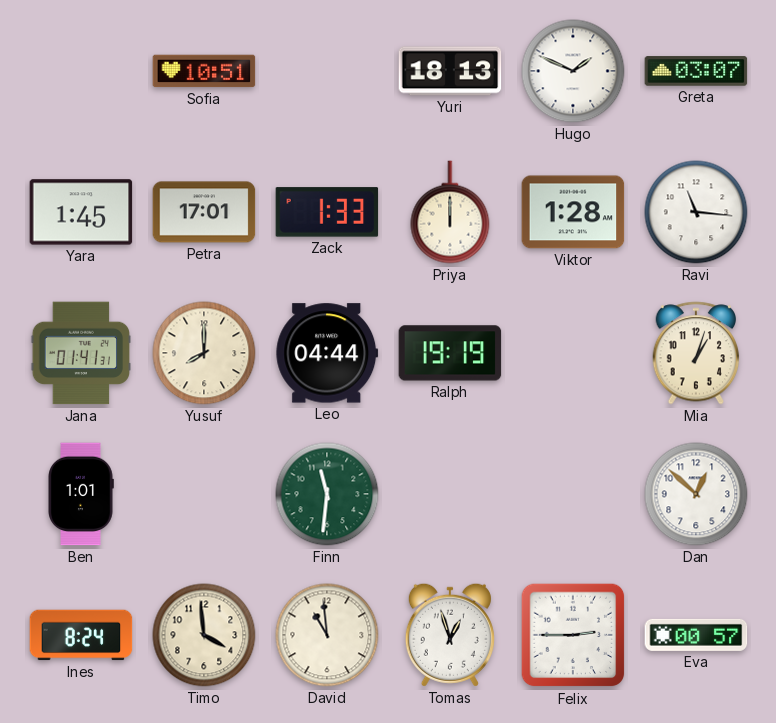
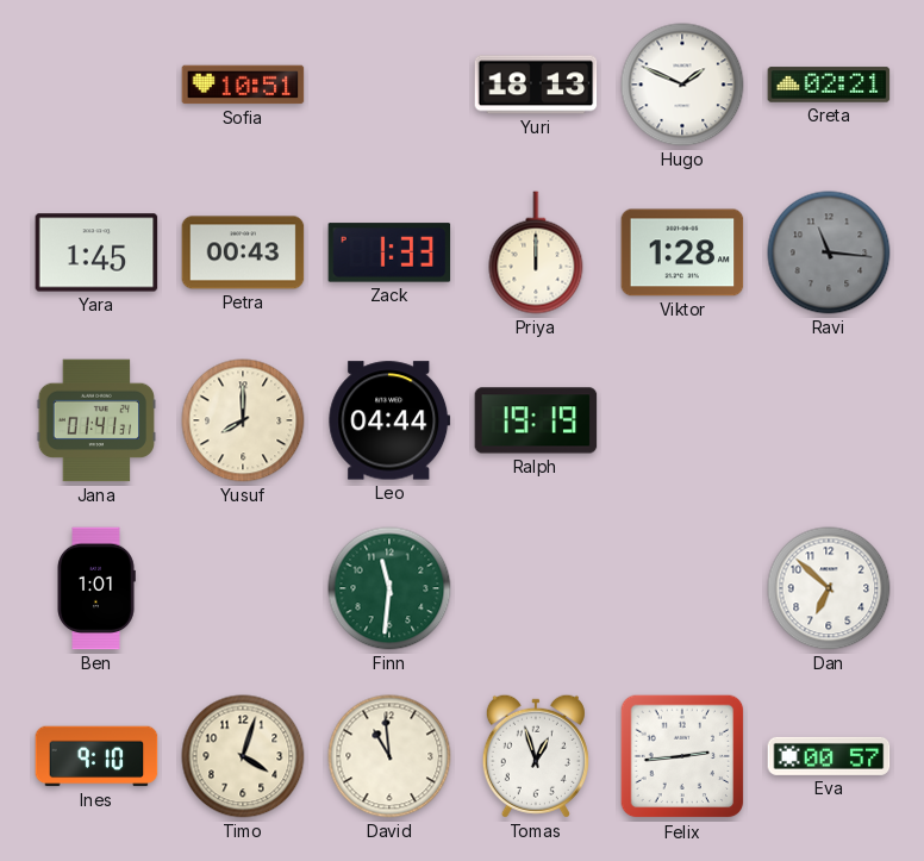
Greta: 03:07 -> 02:21 (829, 85)
Petra: 17:01 -> 00:43 (243, 252)
Ravi dial: white -> grey (829, 252)
Mia: 1:03 -> none (696, 353)
Dan: 12:52 -> 6:52 (829, 588)
Ines: 8:24 -> 9:10 (96, 756)
Timo: 3:59 -> 4:03 (243, 756)
Felix: 2:45 -> 2:44 (682, 756)
